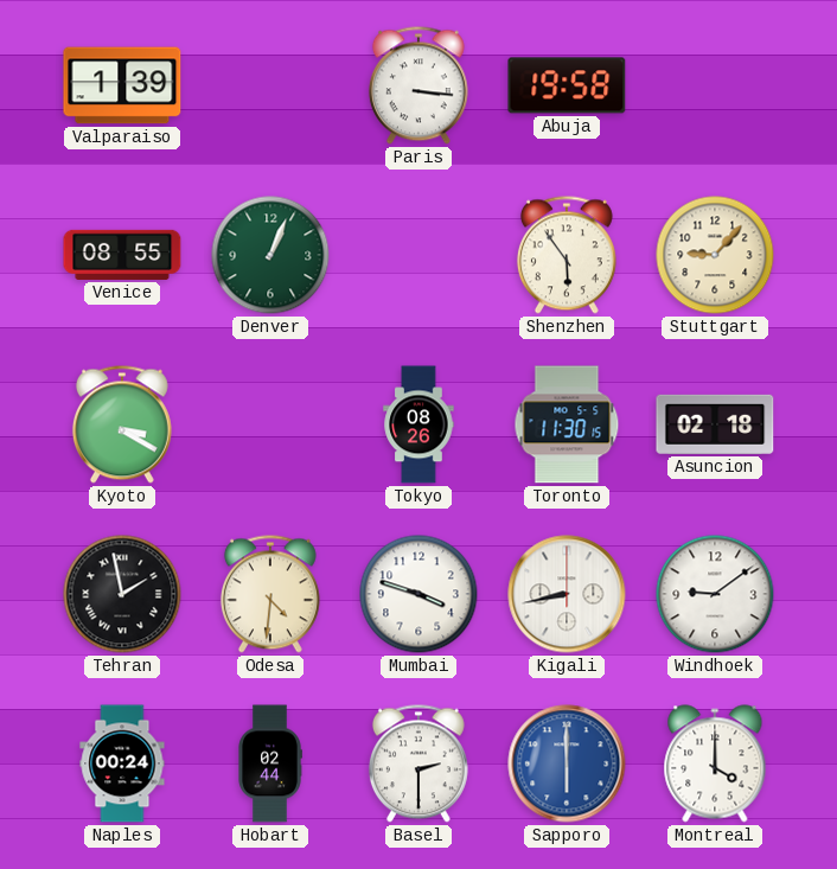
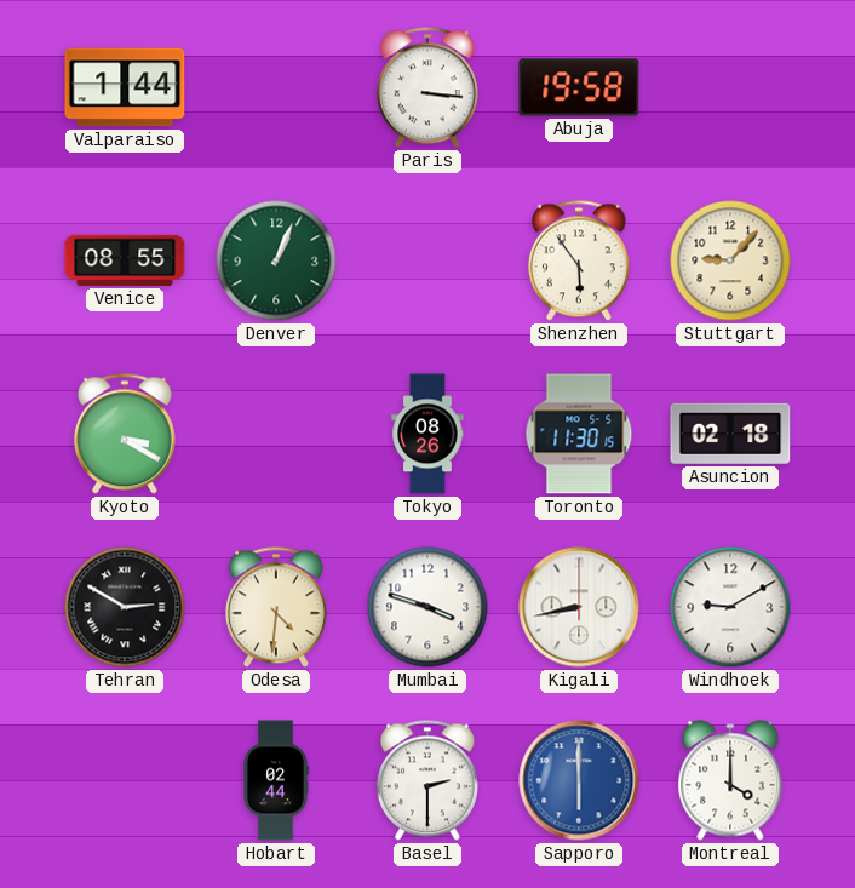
Valparaiso: 1:39 -> 1:44 (125, 87)
Tehran: 1:58 -> 2:50 (125, 607)
Windhoek: 9:09 -> 9:10 (730, 607)
Naples: 00:24 -> none (122, 763)
